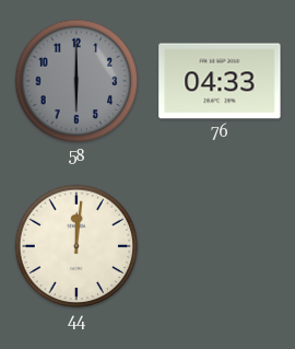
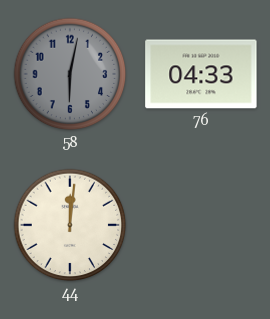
58: 6:00 -> 6:02 (70, 74)
